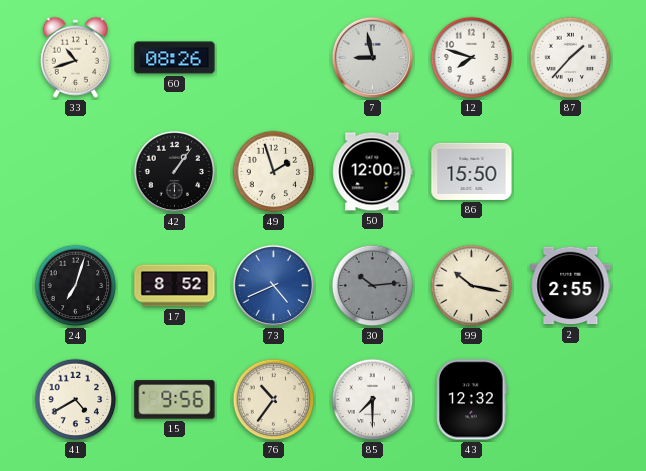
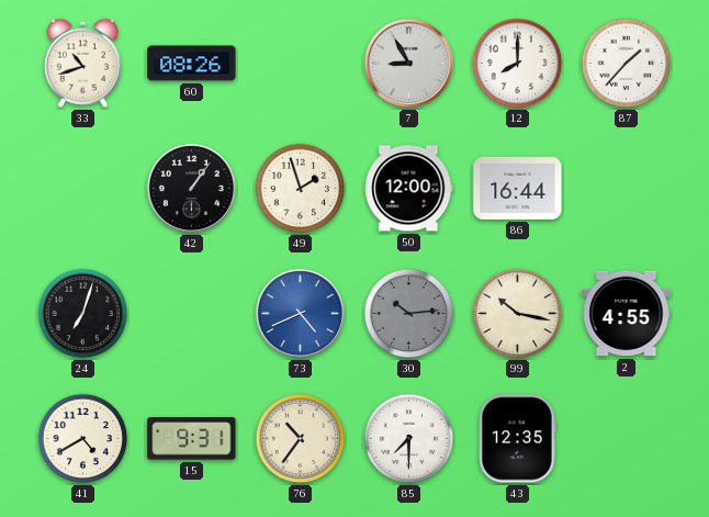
7: 8:58 -> 8:55 (408, 63)
12: 7:48 -> 8:00 (518, 64)
86: 15:50 -> 16:44 (518, 188)
17: 8:52 -> none (175, 286)
2: 2:55 -> 4:55 (627, 314)
15: 9:56 -> 9:31 (192, 439)
43: 12:32 -> 12:35 (518, 439)
